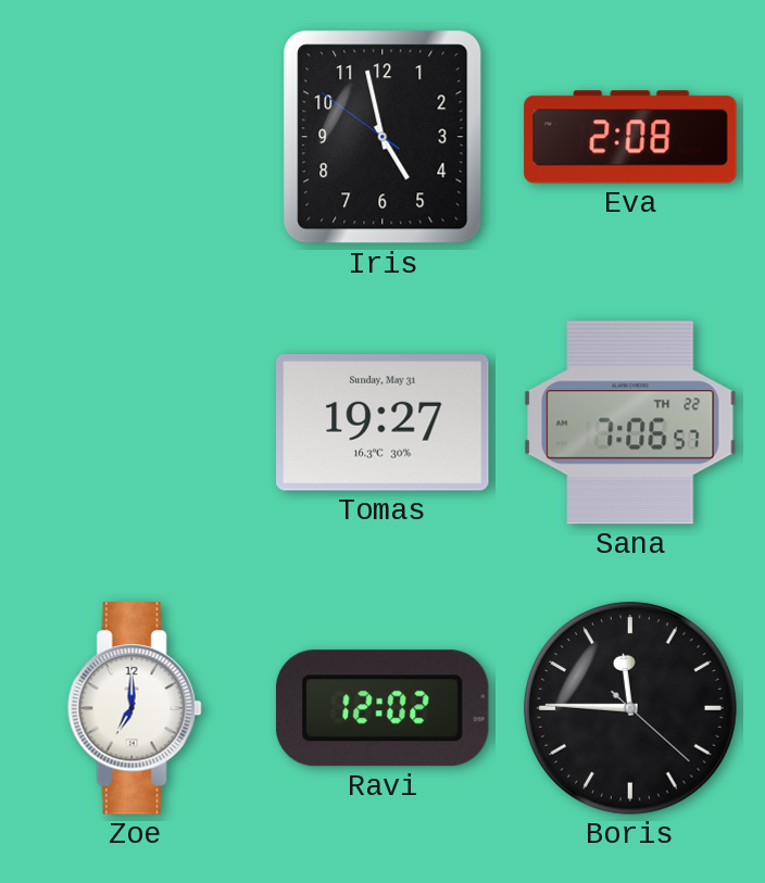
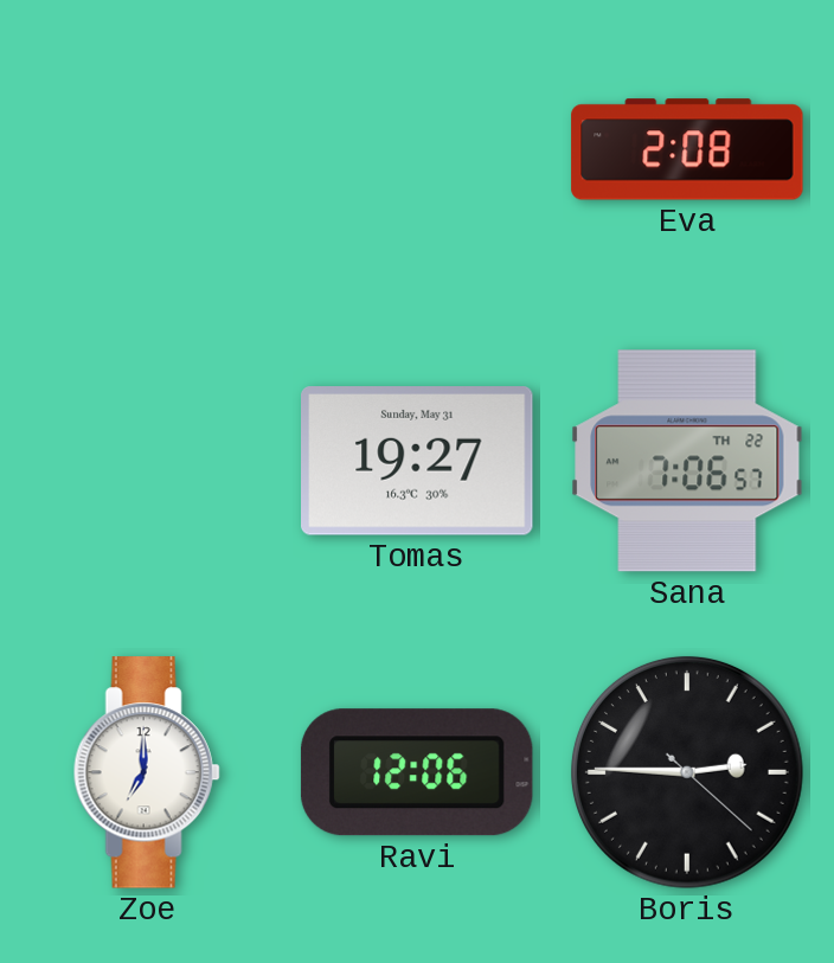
Iris: 4:57 -> none (382, 137)
Ravi: 12:02 -> 12:06 (417, 772)
Boris: 11:45 -> 2:45 (687, 772)
